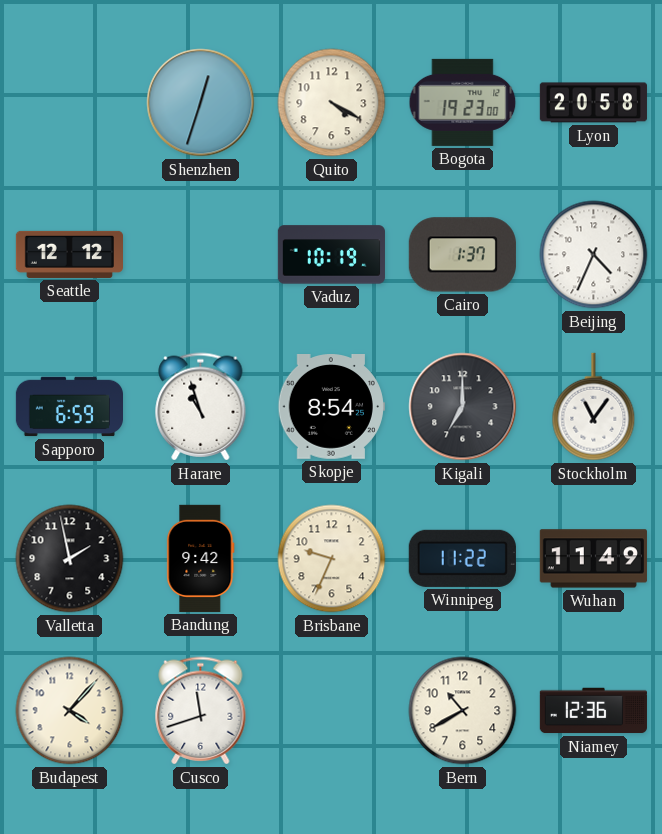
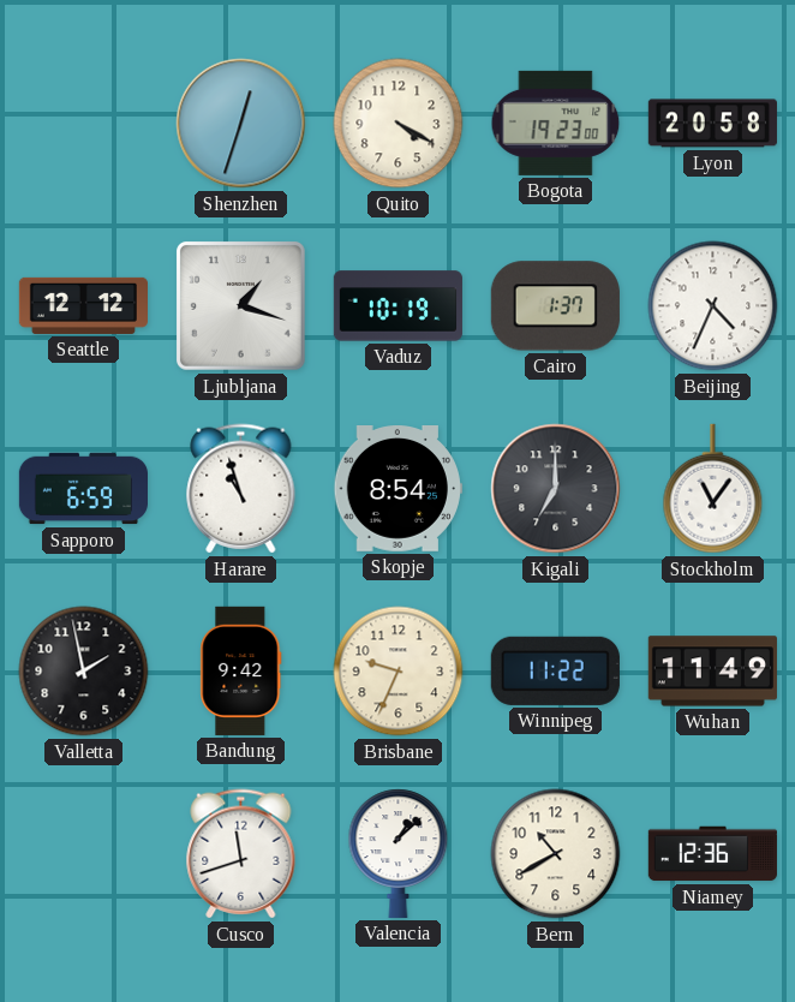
Ljubljana: none -> 1:18 (240, 305)
Budapest: 4:07 -> none (70, 711)
Valencia: none -> 1:08 (399, 853)
